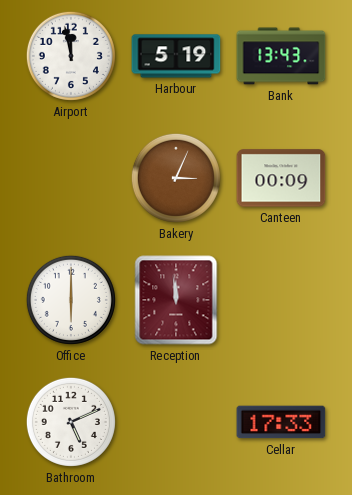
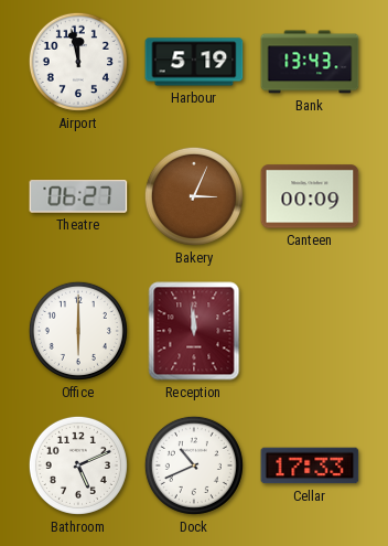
Theatre: none -> 06:27 (78, 196)
Dock: none -> 10:41 (194, 465)
